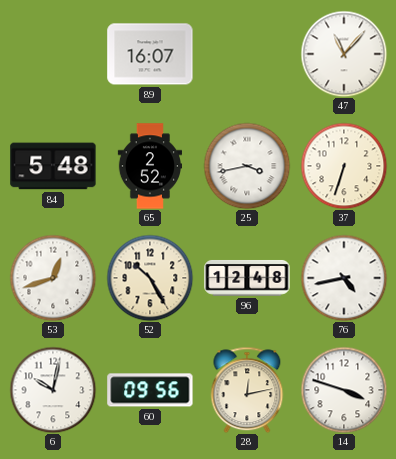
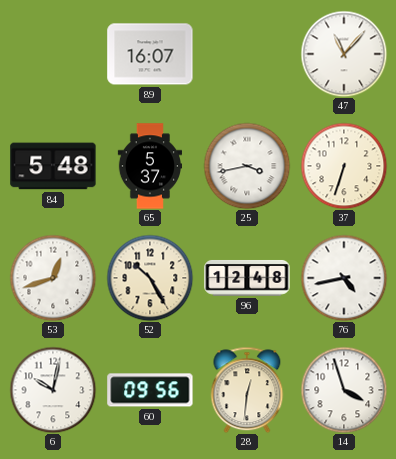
65: 2:52 -> 5:37 (149, 166)
28: 12:13 -> 12:31 (247, 390)
14: 3:48 -> 3:57 (344, 390)
